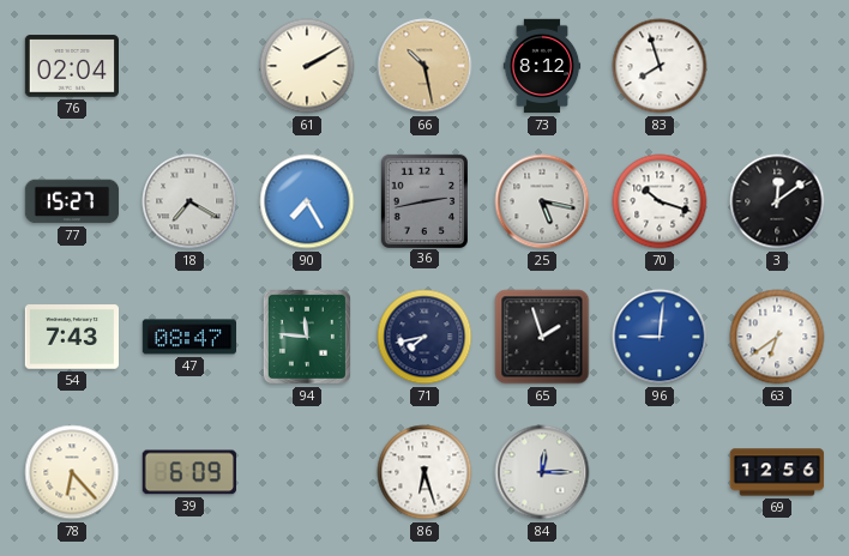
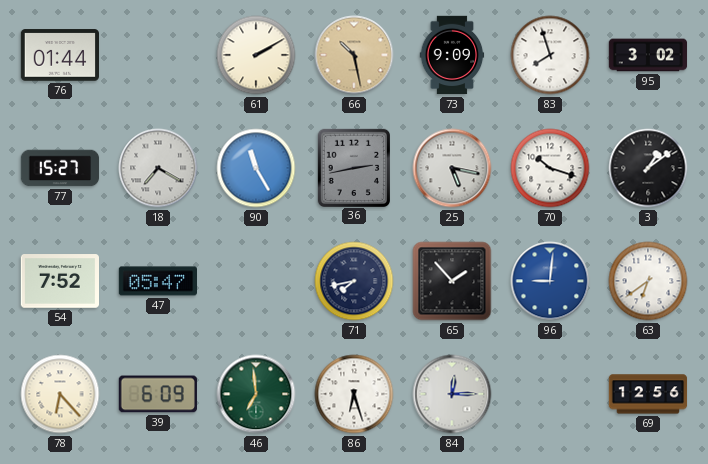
76: 02:04 -> 01:44 (59, 55)
73: 8:12 -> 9:09 (452, 55)
95: none -> 3:02 (648, 55)
90: 7:25 -> 11:25 (256, 168)
3: 12:09 -> 1:09 (648, 168)
54: 7:43 -> 7:52 (59, 281)
47: 08:47 -> 05:47 (157, 281)
94: 11:46 -> none (307, 337)
65: 1:57 -> 1:53 (452, 281)
46: none -> 6:59 (256, 394)
